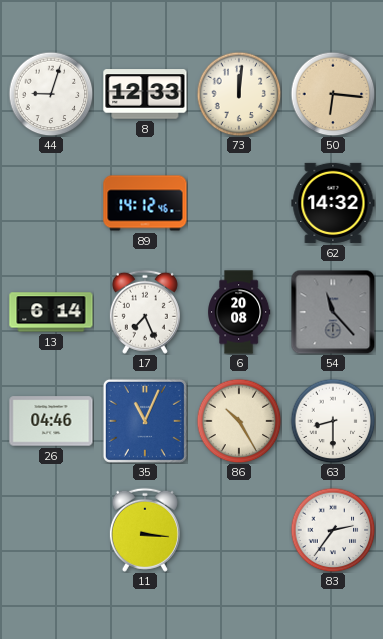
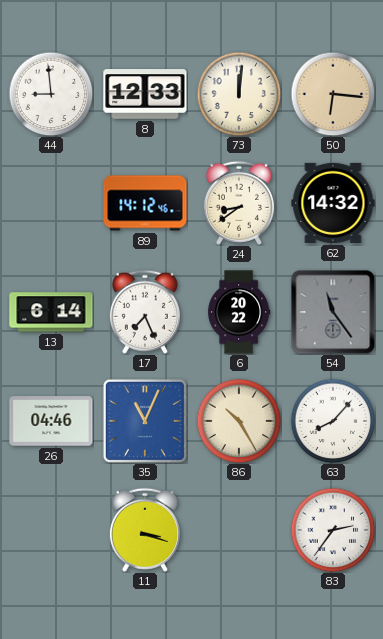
44: 9:03 -> 8:59 (51, 94)
24: none -> 8:39 (239, 203)
6: 20:08 -> 20:22 (239, 312)
54: 11:23 -> 11:24 (333, 312)
63: 8:30 -> 8:07 (333, 421)
11: 3:16 -> 3:18 (145, 530)
